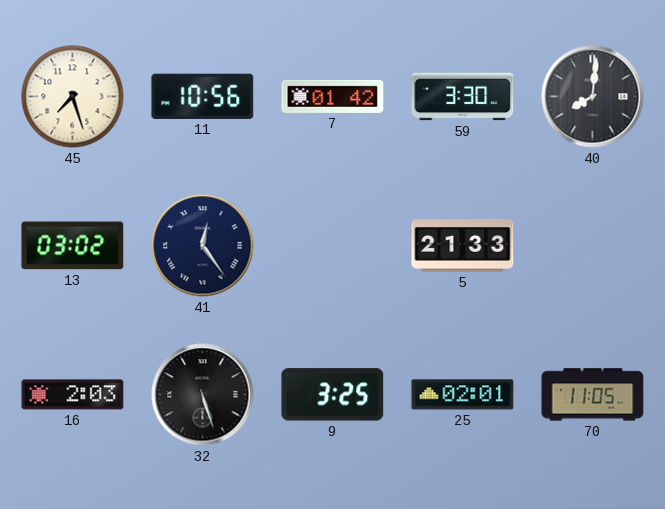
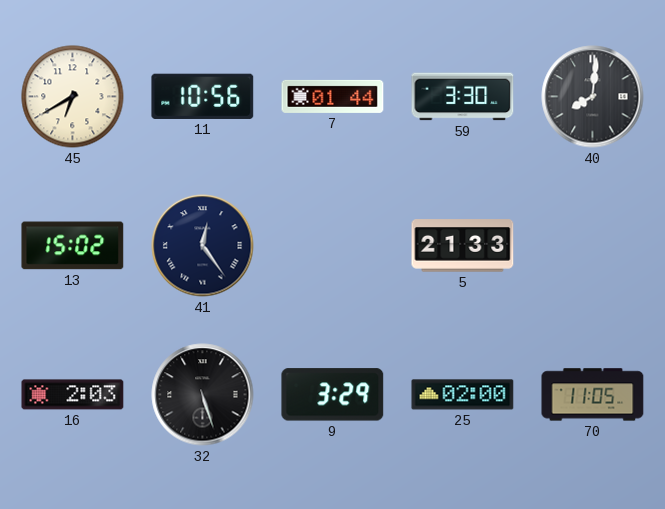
45: 7:27 -> 6:40 (73, 97)
7: 01:42 -> 01:44 (333, 96)
13: 03:02 -> 15:02 (73, 246)
9: 3:25 -> 3:29 (333, 395)
25: 02:01 -> 02:00 (463, 395)
